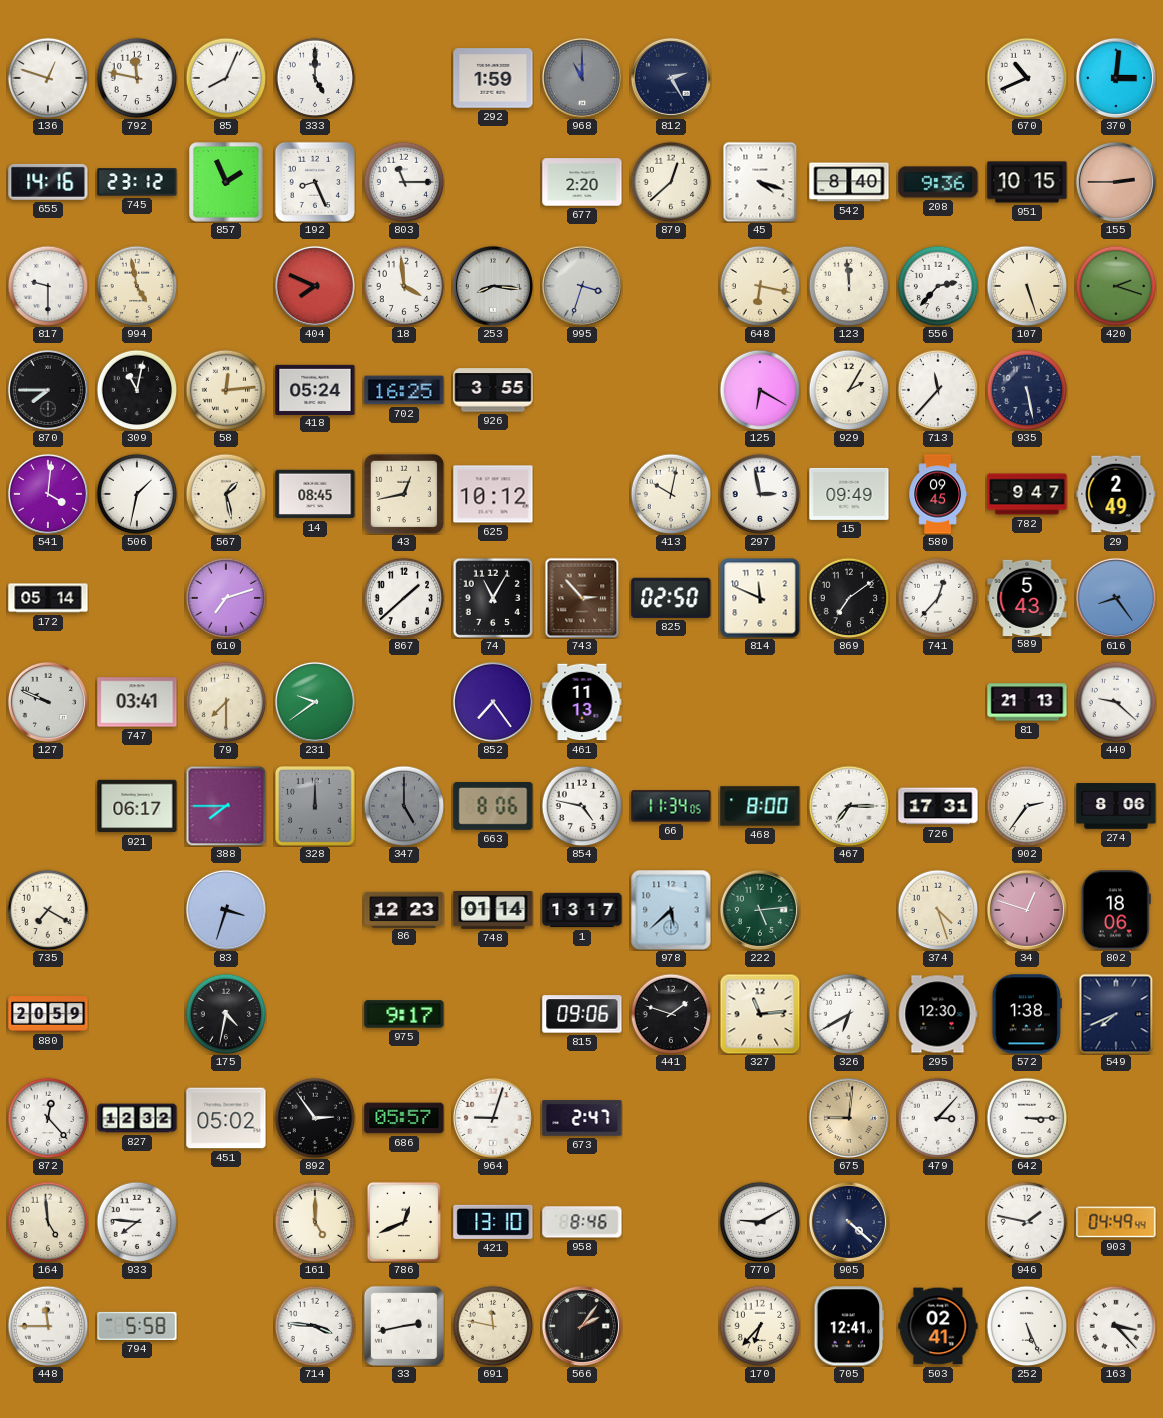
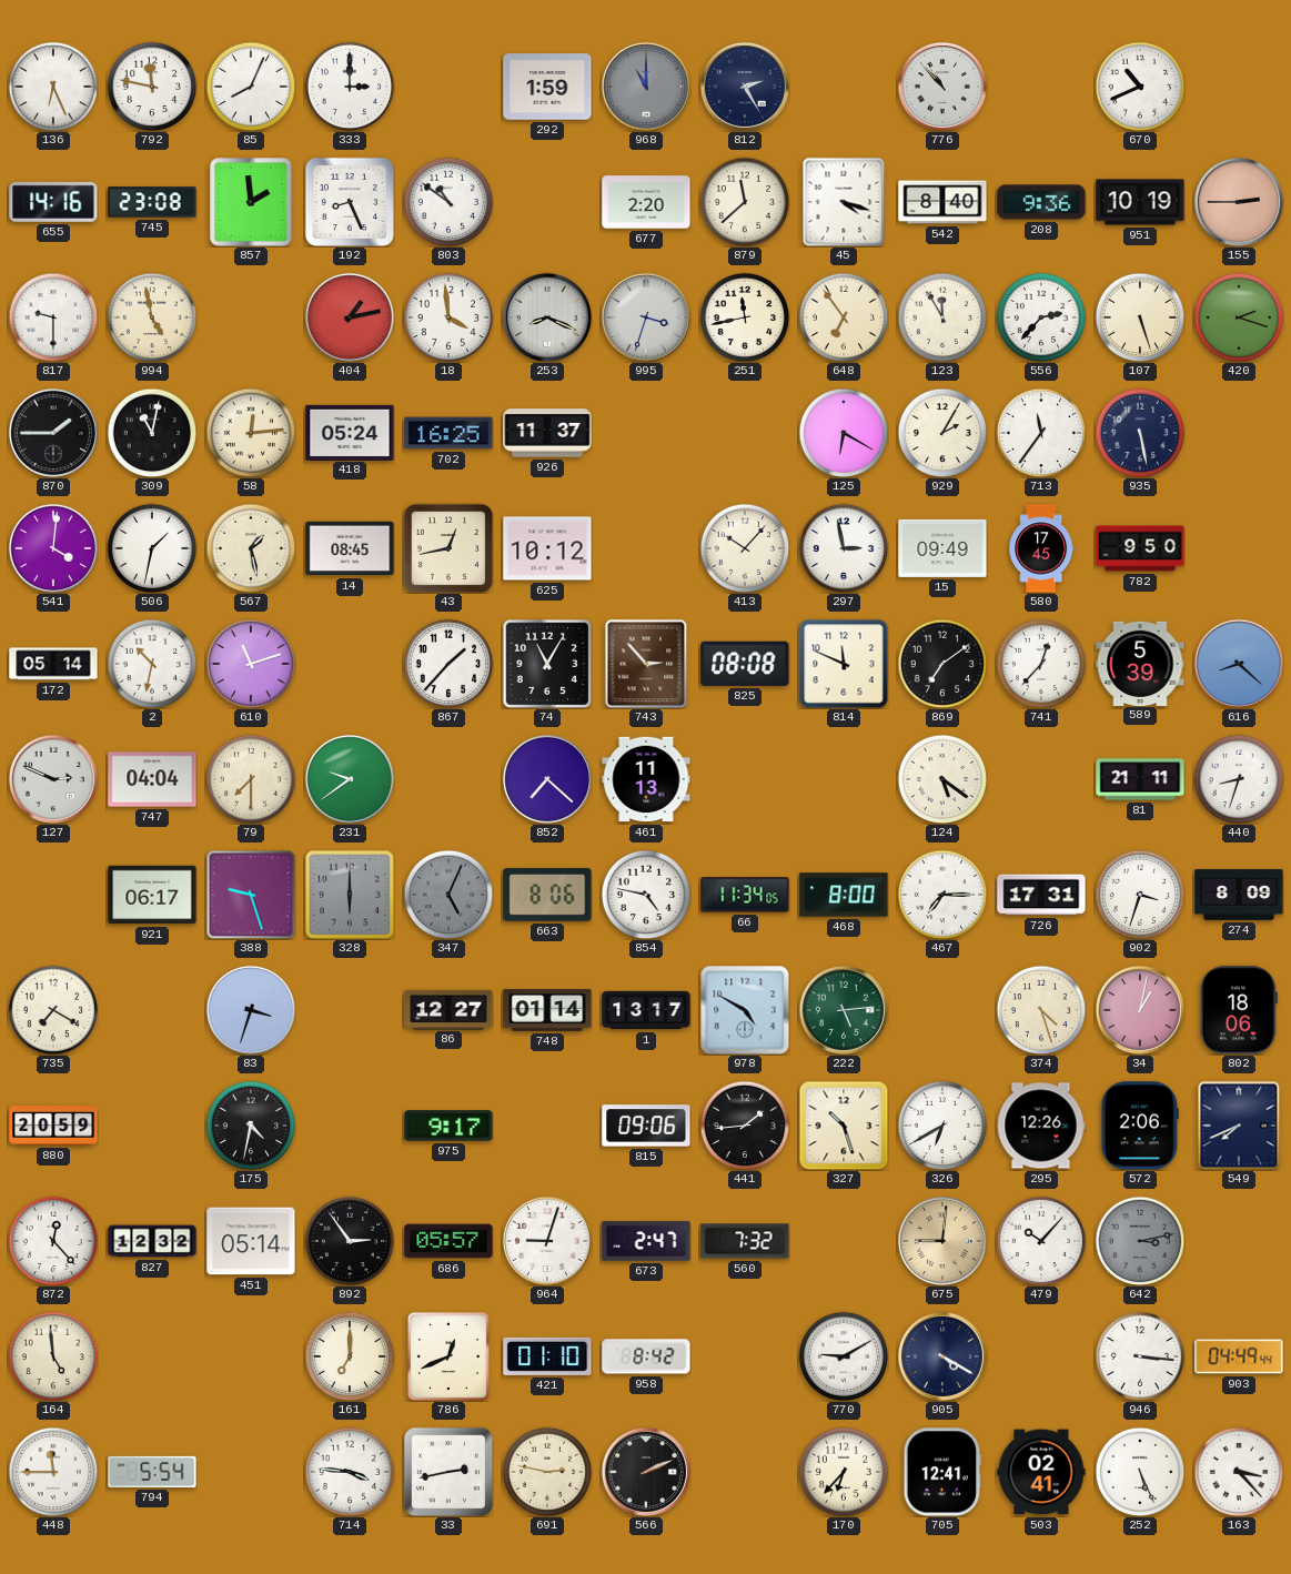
136: 12:48 -> 6:26 (53, 87)
333: 5:00 -> 3:00 (350, 87)
776: none -> 10:53 (942, 87)
370: 3:01 -> none (1116, 78)
745: 23:12 -> 23:08 (152, 202)
857: 1:56 -> 1:59 (251, 202)
803: 11:15 -> 10:51 (448, 202)
879: 12:38 -> 11:38 (745, 202)
951: 10:15 -> 10:19 (1140, 202)
404: 7:49 -> 1:13 (350, 317)
253: 8:16 -> 8:19 (547, 317)
251: none -> 11:43 (745, 317)
648: 6:17 -> 6:54 (844, 317)
123: 11:59 -> 11:55 (942, 317)
870: 7:45 -> 1:45 (53, 433)
926: 3:55 -> 11:37 (547, 433)
713: 11:37 -> 11:36 (1041, 433)
413: 10:02 -> 10:07 (745, 548)
580: 09:45 -> 17:45 (1041, 548)
782: 9:47 -> 9:50 (1140, 548)
29: 2:49 -> none (1116, 494)
2: none -> 10:32 (152, 664)
610: 7:12 -> 11:12 (251, 664)
867: 1:38 -> 1:37 (448, 664)
825: 02:50 -> 08:08 (745, 664)
589: 5:43 -> 5:39 (1140, 663)
616: 8:24 -> 8:22 (1239, 664)
127: 9:49 -> 2:49 (53, 779)
747: 03:41 -> 04:04 (152, 779)
852: 7:24 -> 7:22 (547, 779)
124: none -> 5:21 (942, 779)
81: 21:13 -> 21:11 (1140, 779)
440: 9:22 -> 8:33 (1239, 779)
388: 7:45 -> 9:27 (251, 895)
328: 12:00 -> 6:00 (351, 896)
347: 5:00 -> 5:04 (448, 895)
902: 2:36 -> 3:33 (1140, 895)
274: 8:06 -> 8:09 (1239, 895)
86: 12:23 -> 12:27 (448, 1009)
978: 5:38 -> 4:50 (745, 1010)
34: 12:48 -> 1:02 (1140, 1010)
441: 1:48 -> 1:44 (745, 1126)
327: 11:14 -> 10:27 (844, 1126)
295: 12:30 -> 12:26 (1041, 1126)
572: 1:38 -> 2:06 (1140, 1126)
451: 05:02 -> 05:14 (251, 1241)
560: none -> 7:32 (745, 1241)
479: 3:07 -> 10:07 (1041, 1241)
642: 3:15 -> 3:13 (1140, 1241)
642 dial: white -> grey (1140, 1241)
933: 7:46 -> none (137, 1222)
161: 5:00 -> 7:00 (350, 1356)
421: 13:10 -> 01:10 (547, 1356)
958: 8:46 -> 8:42 (646, 1356)
905: 4:22 -> 4:20 (942, 1356)
946: 1:47 -> 3:16 (1140, 1356)
794: 5:58 -> 5:54 (152, 1472)
691: 11:47 -> 2:47 (547, 1472)
566: 2:06 -> 2:11 (646, 1472)
